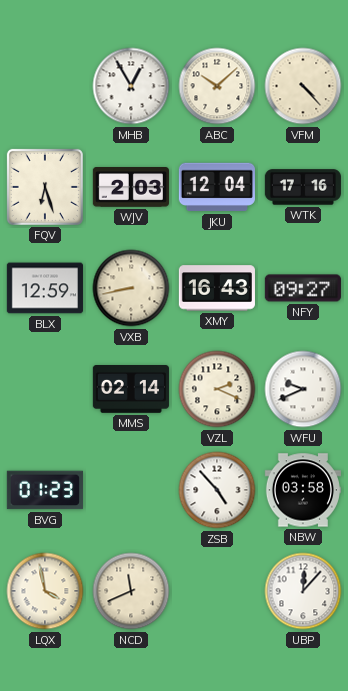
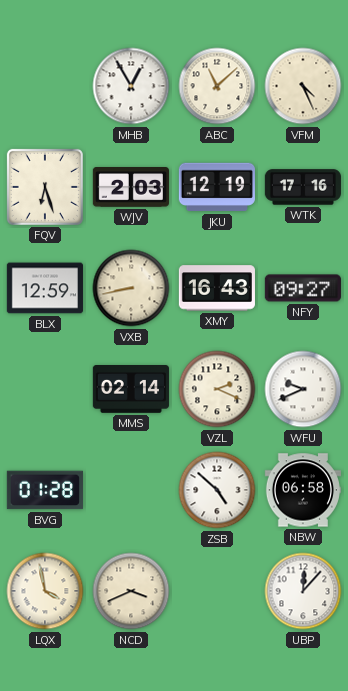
ABC: 10:08 -> 11:08 (217, 86)
VFM: 4:23 -> 4:26 (303, 86)
JKU: 12:04 -> 12:19 (217, 187)
BVG: 01:23 -> 01:28 (45, 490)
ZSB: 4:53 -> 4:52 (217, 490)
NBW: 03:58 -> 06:58 (303, 490)
NCD: 11:41 -> 3:41 (131, 591)
